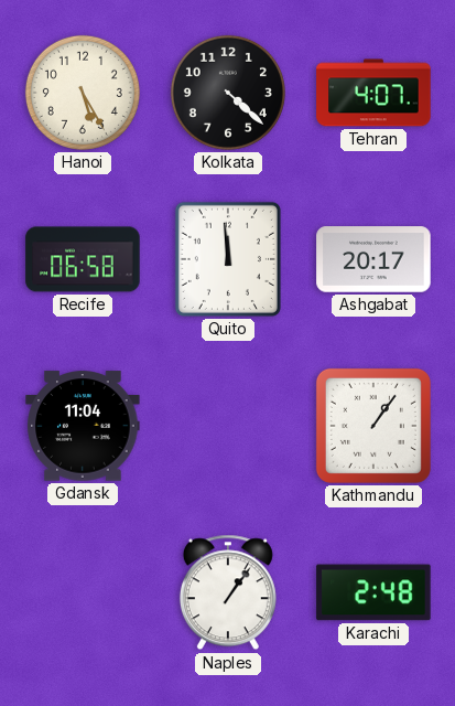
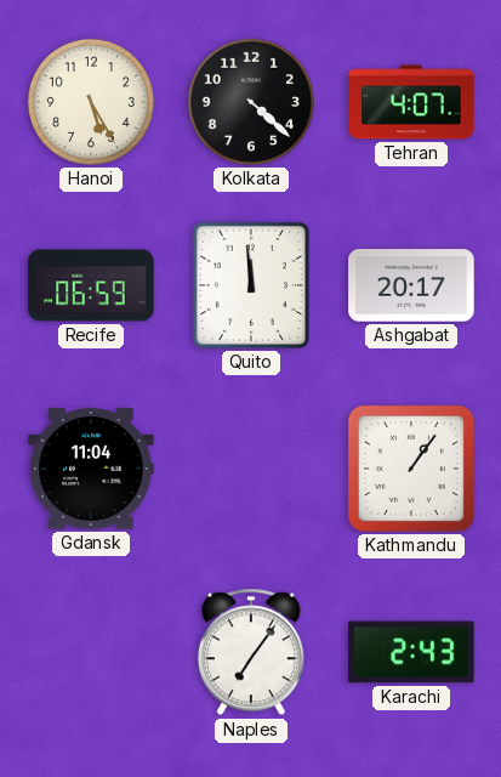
Recife: 06:58 -> 06:59 (91, 285)
Naples: 1:06 -> 7:06 (251, 652)
Karachi: 2:48 -> 2:43 (411, 652)
